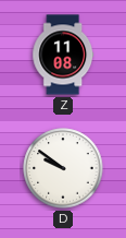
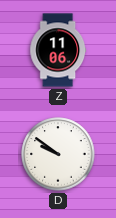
Z: 11:08 -> 11:06 (58, 50)
